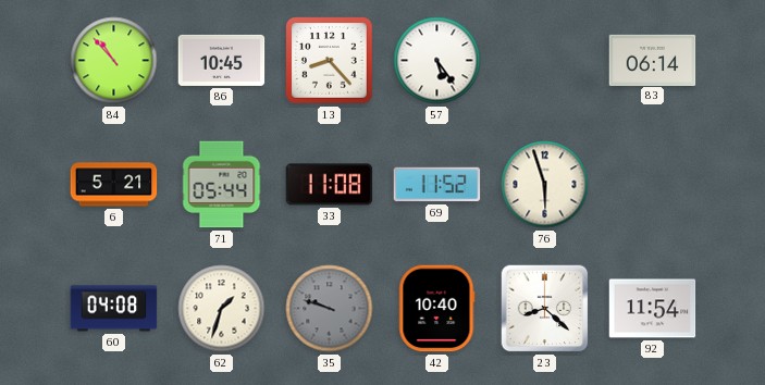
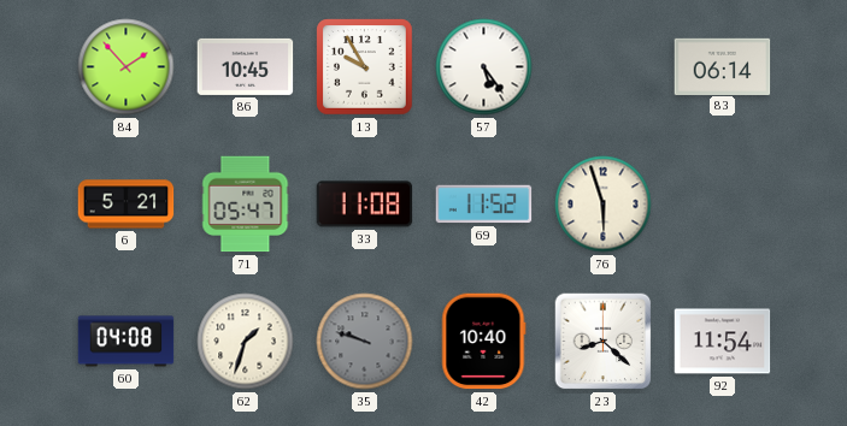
84: 10:53 -> 1:53 (127, 67)
13: 8:23 -> 9:55 (365, 67)
71: 05:44 -> 05:47 (246, 205)
